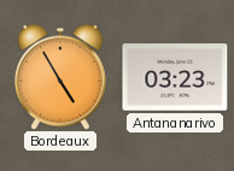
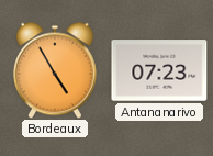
Antananarivo: 03:23 -> 07:23 (159, 70)
